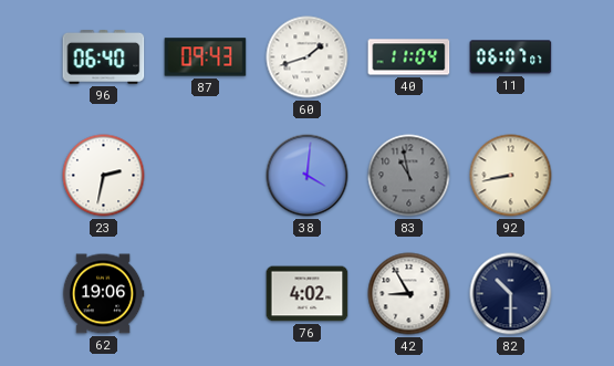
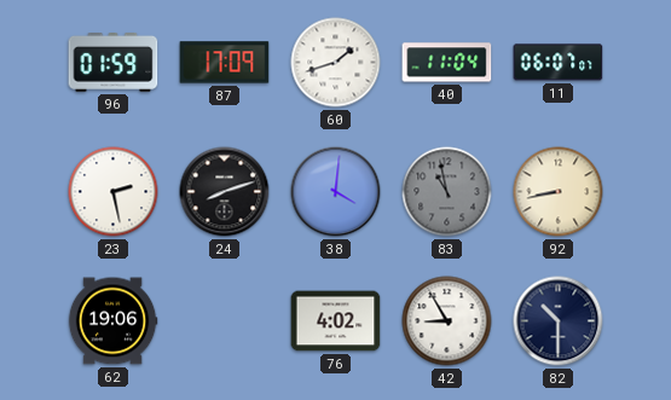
96: 06:40 -> 01:59 (114, 63)
87: 09:43 -> 17:09 (225, 63)
23: 2:32 -> 2:28 (114, 192)
24: none -> 8:12 (225, 192)
